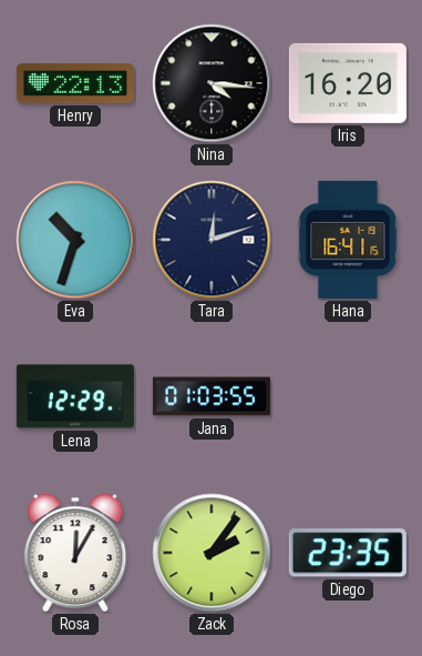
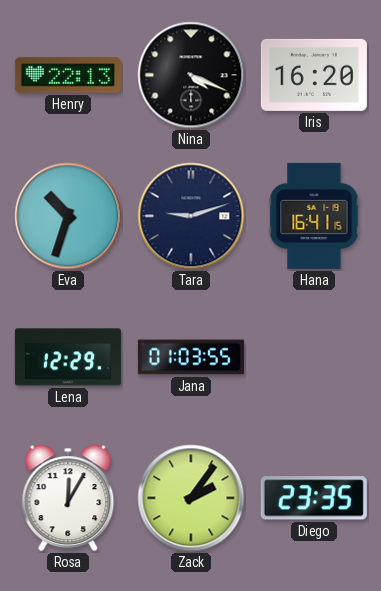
Nina: 4:16 -> 4:19 (191, 75)
Tara: 12:12 -> 9:12 (191, 216)
